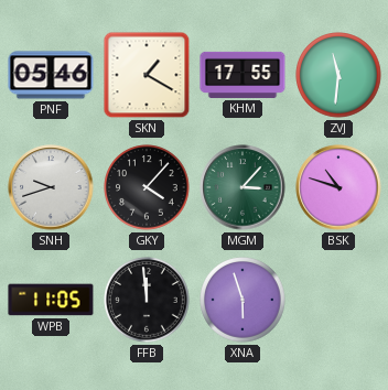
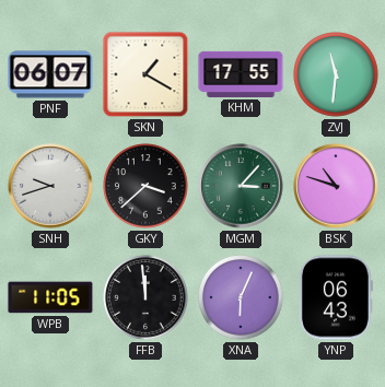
PNF: 05:46 -> 06:07 (50, 74)
GKY: 4:07 -> 3:38 (145, 186)
XNA: 5:57 -> 6:04 (241, 297)
YNP: none -> 06:43 (336, 297)
